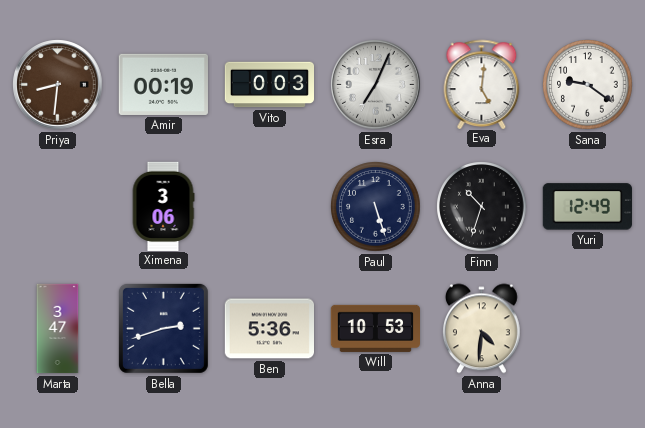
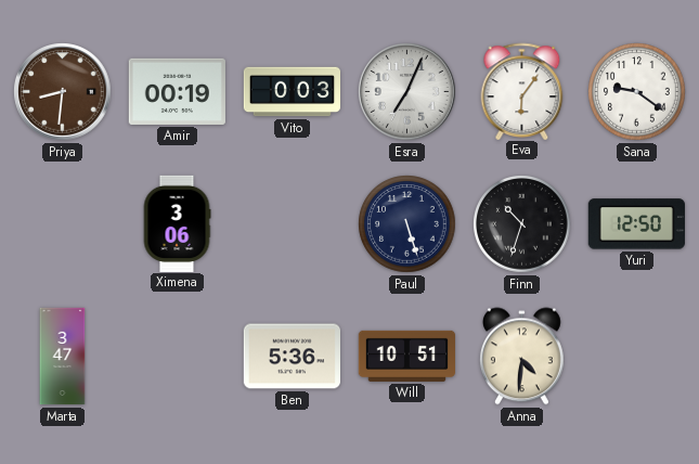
Eva: 5:01 -> 6:06 (522, 91)
Yuri: 12:49 -> 12:50 (636, 224)
Bella: 2:42 -> none (163, 328)
Will: 10:53 -> 10:51 (406, 356)
